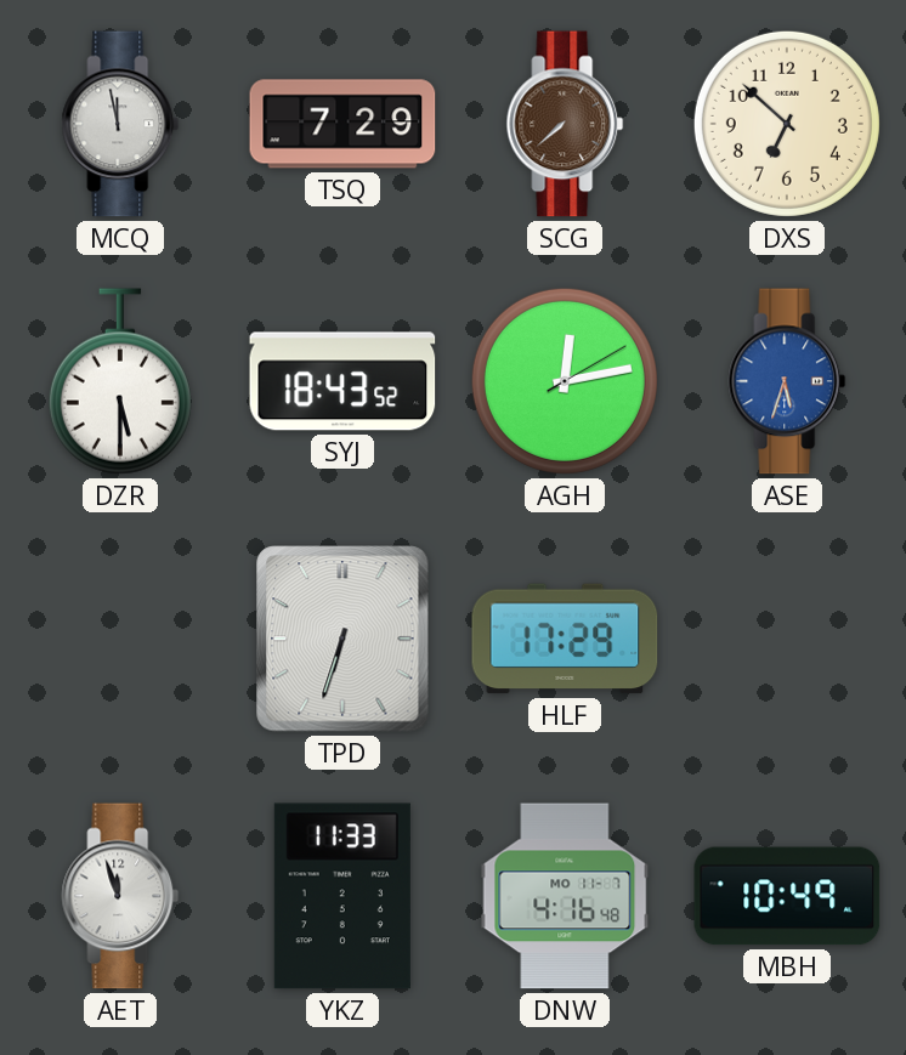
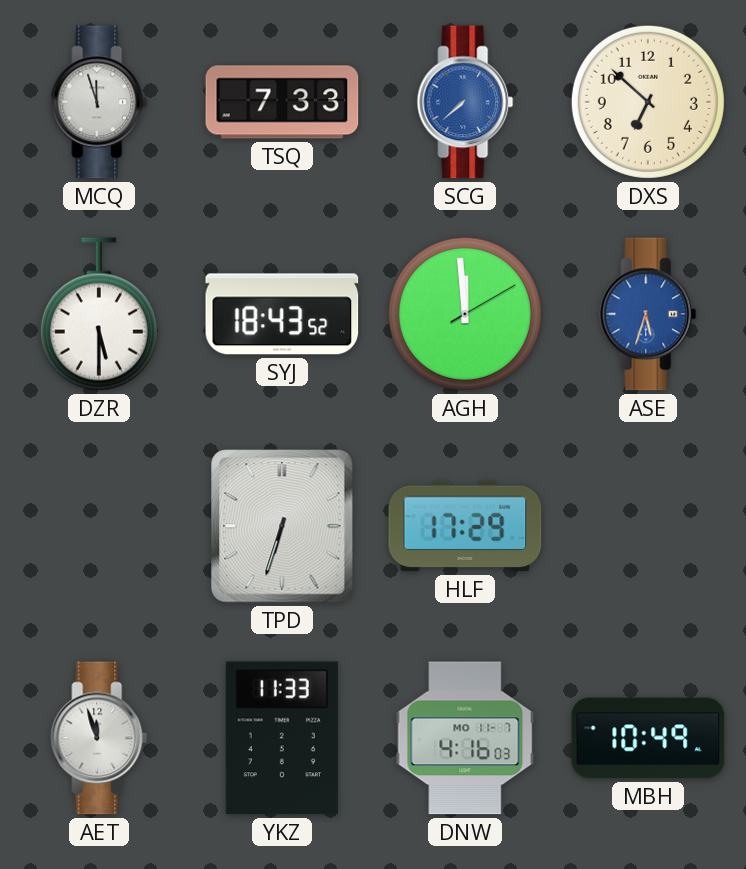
MCQ: 11:58 -> 11:57 (99, 102)
TSQ: 7:29 -> 7:33 (282, 102)
SCG dial: brown -> blue (465, 102)
AGH: 12:13 -> 11:59 (465, 314)
DNW: 4:16:48 -> 4:16:03 (465, 738)
